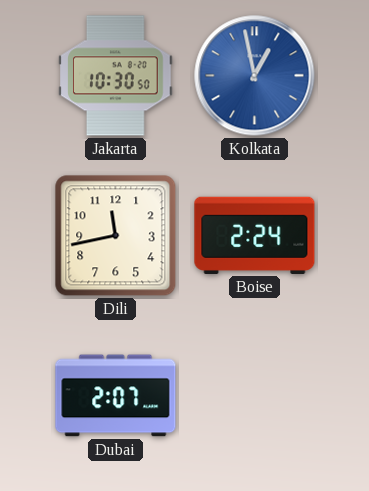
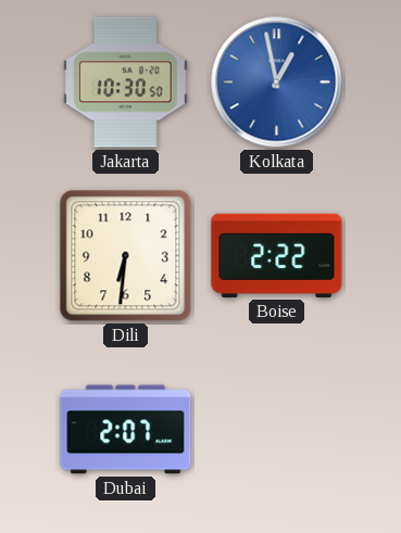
Dili: 11:43 -> 6:31 (126, 256)
Boise: 2:24 -> 2:22 (277, 255)
